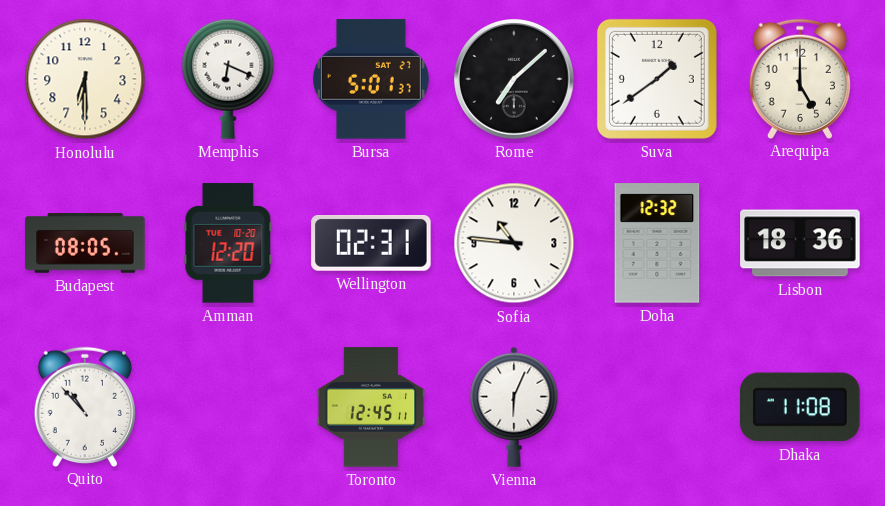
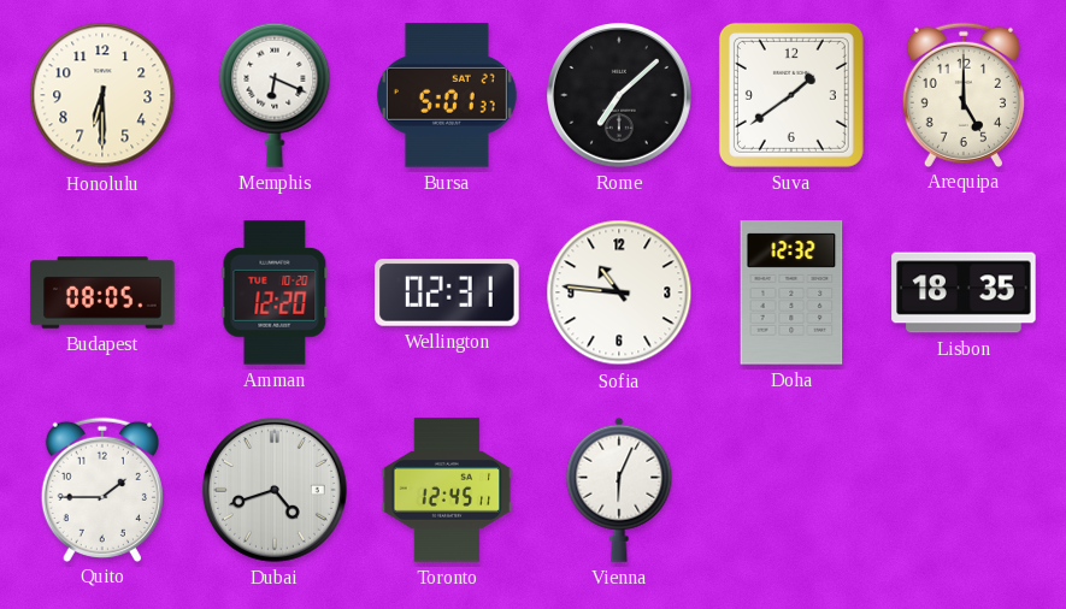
Lisbon: 18:36 -> 18:35 (964, 292)
Quito: 10:53 -> 1:45 (102, 489)
Dubai: none -> 4:42 (276, 491)
Dhaka: 11:08 -> none (801, 407)
